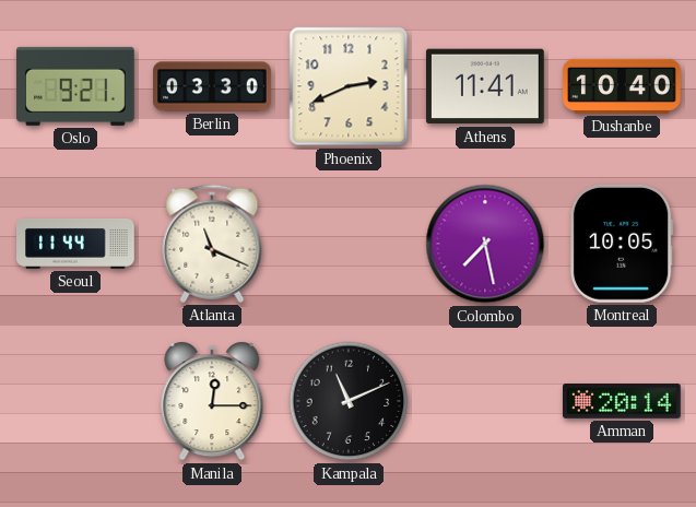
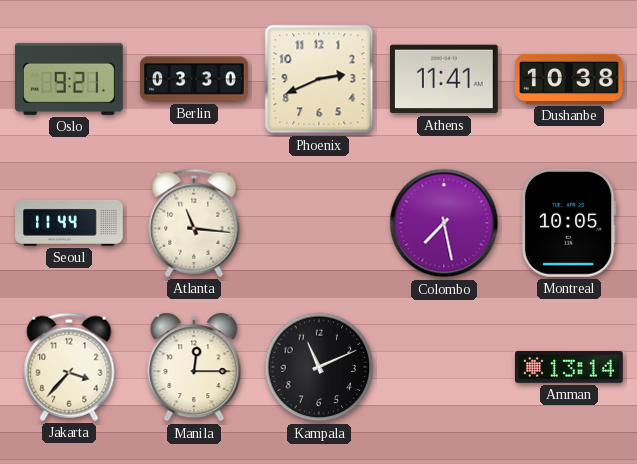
Dushanbe: 10:40 -> 10:38 (570, 79)
Atlanta: 11:19 -> 11:16 (194, 223)
Jakarta: none -> 3:37 (69, 367)
Amman: 20:14 -> 13:14 (570, 368)
